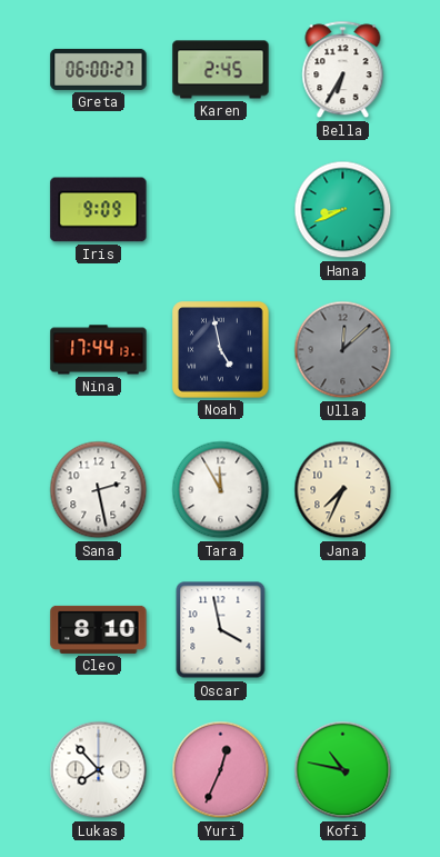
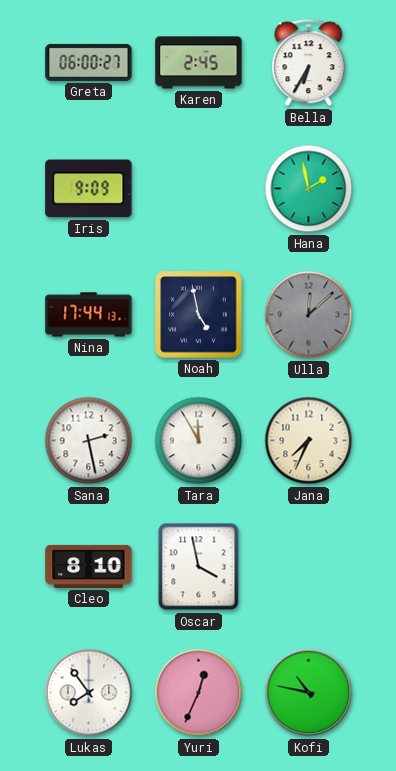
Hana: 8:41 -> 1:58 (309, 189)
Lukas: 7:53 -> 7:54 (89, 693)
